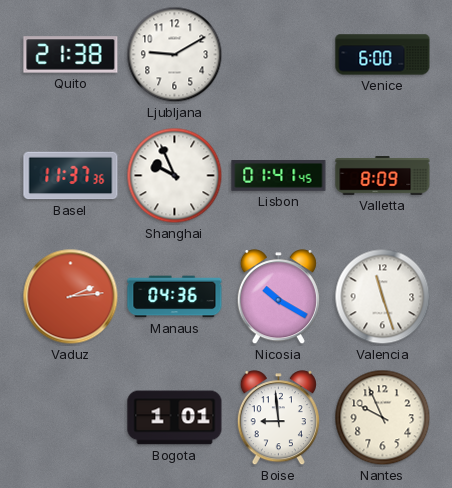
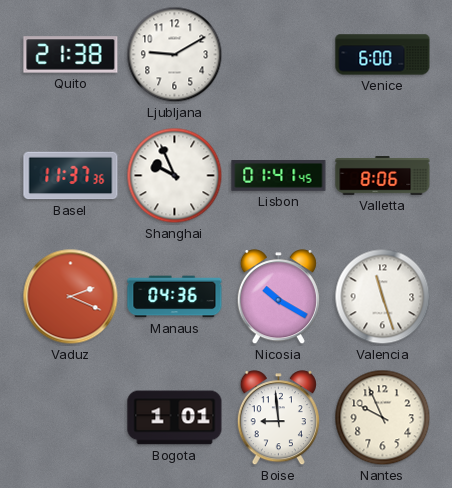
Valletta: 8:09 -> 8:06 (383, 176)
Vaduz: 2:14 -> 2:19 (71, 297)
